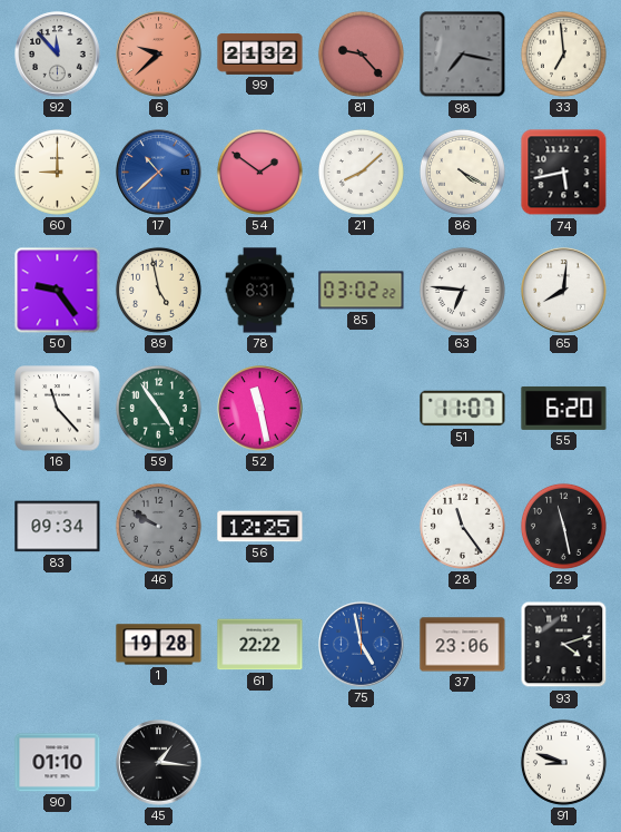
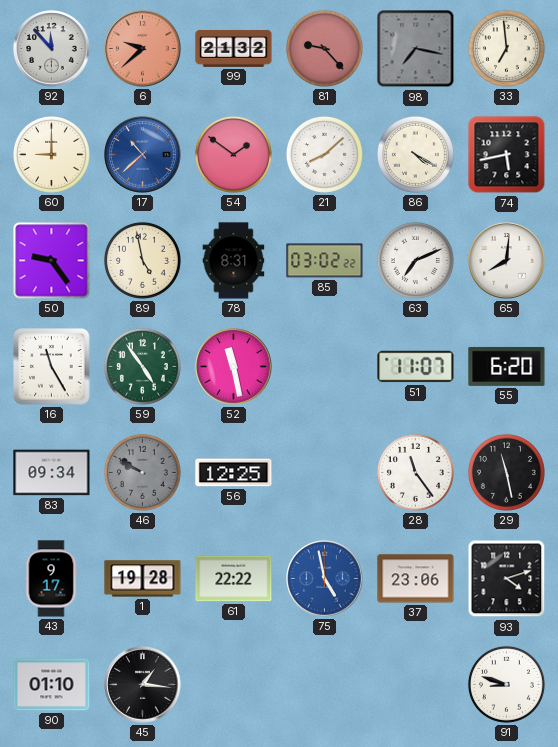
63: 6:46 -> 7:11 (415, 260)
16: 11:23 -> 11:25 (52, 367)
43: none -> 9:17 (51, 579)
